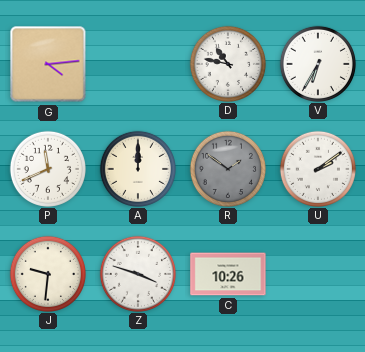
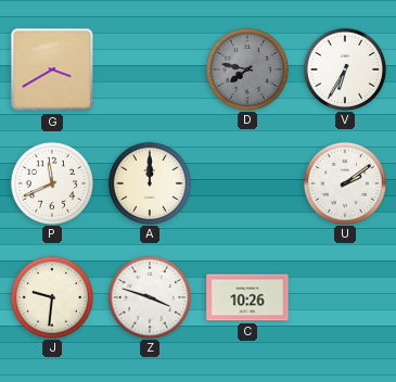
G: 4:14 -> 3:40 (52, 69)
D: 10:47 -> 7:47 (246, 68)
D dial: white -> grey (246, 68)
R: 1:51 -> none (227, 168)
